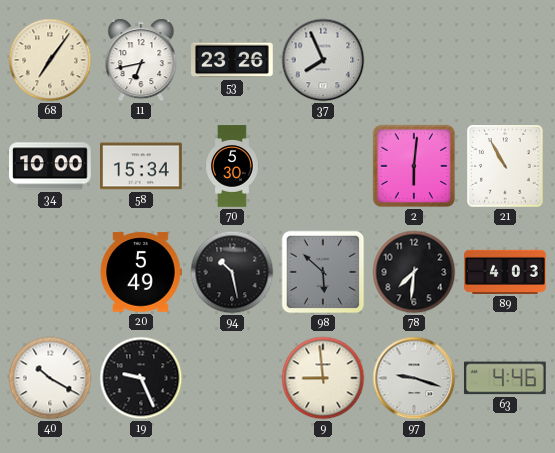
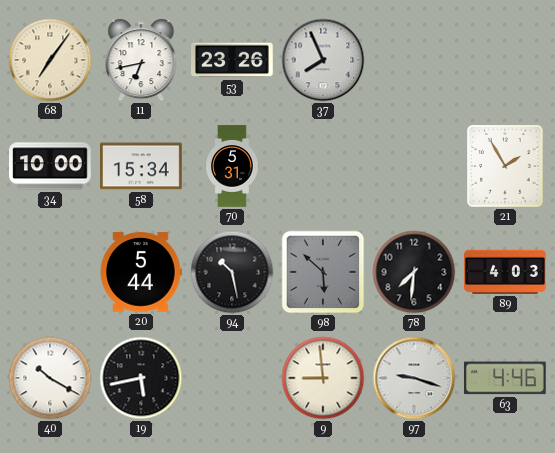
70: 5:30 -> 5:31 (232, 166)
2: 6:01 -> none (414, 166)
21: 10:55 -> 1:55 (505, 166)
20: 5:49 -> 5:44 (141, 272)
19: 9:26 -> 5:43 (141, 378)
